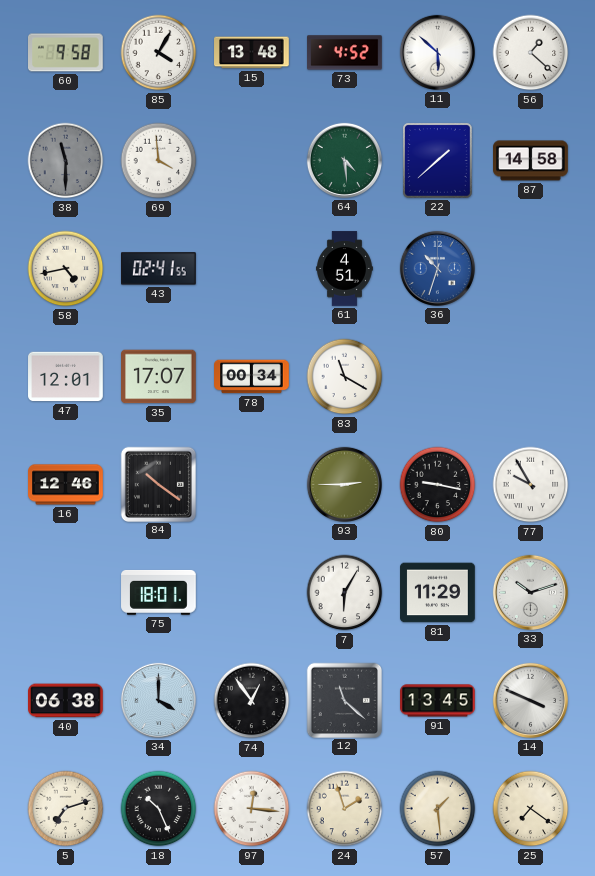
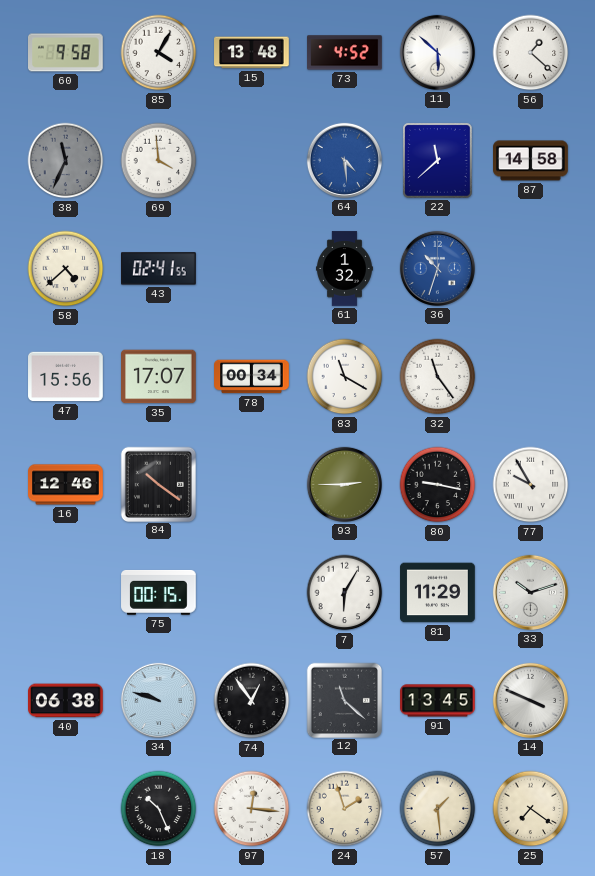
38: 11:30 -> 11:34 (66, 161)
64 dial: green -> blue (344, 160)
22: 1:38 -> 11:38 (438, 161)
58: 4:43 -> 4:38 (66, 269)
61: 4:51 -> 1:32 (344, 269)
47: 12:01 -> 15:56 (66, 377)
32: none -> 11:24 (438, 377)
75: 18:01 -> 00:15 (159, 593)
34: 4:00 -> 9:48 (158, 700)
5: 7:12 -> none (66, 809)
